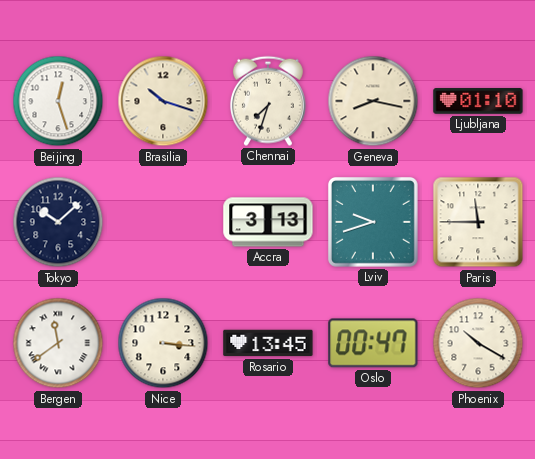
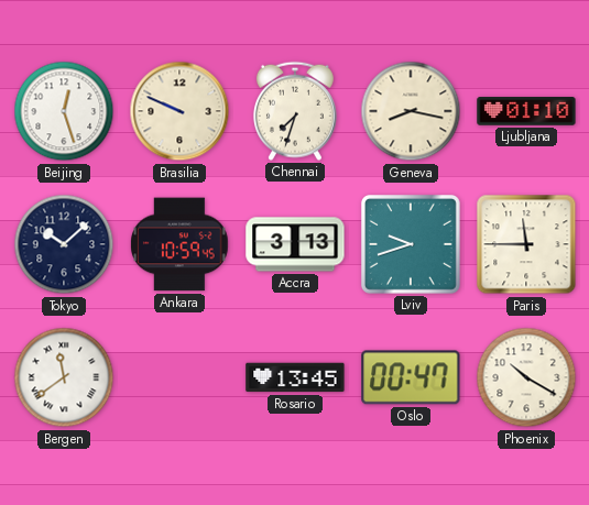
Brasilia: 10:18 -> 9:49 (179, 111)
Ankara: none -> 10:59 (181, 244)
Nice: 3:16 -> none (163, 343)
